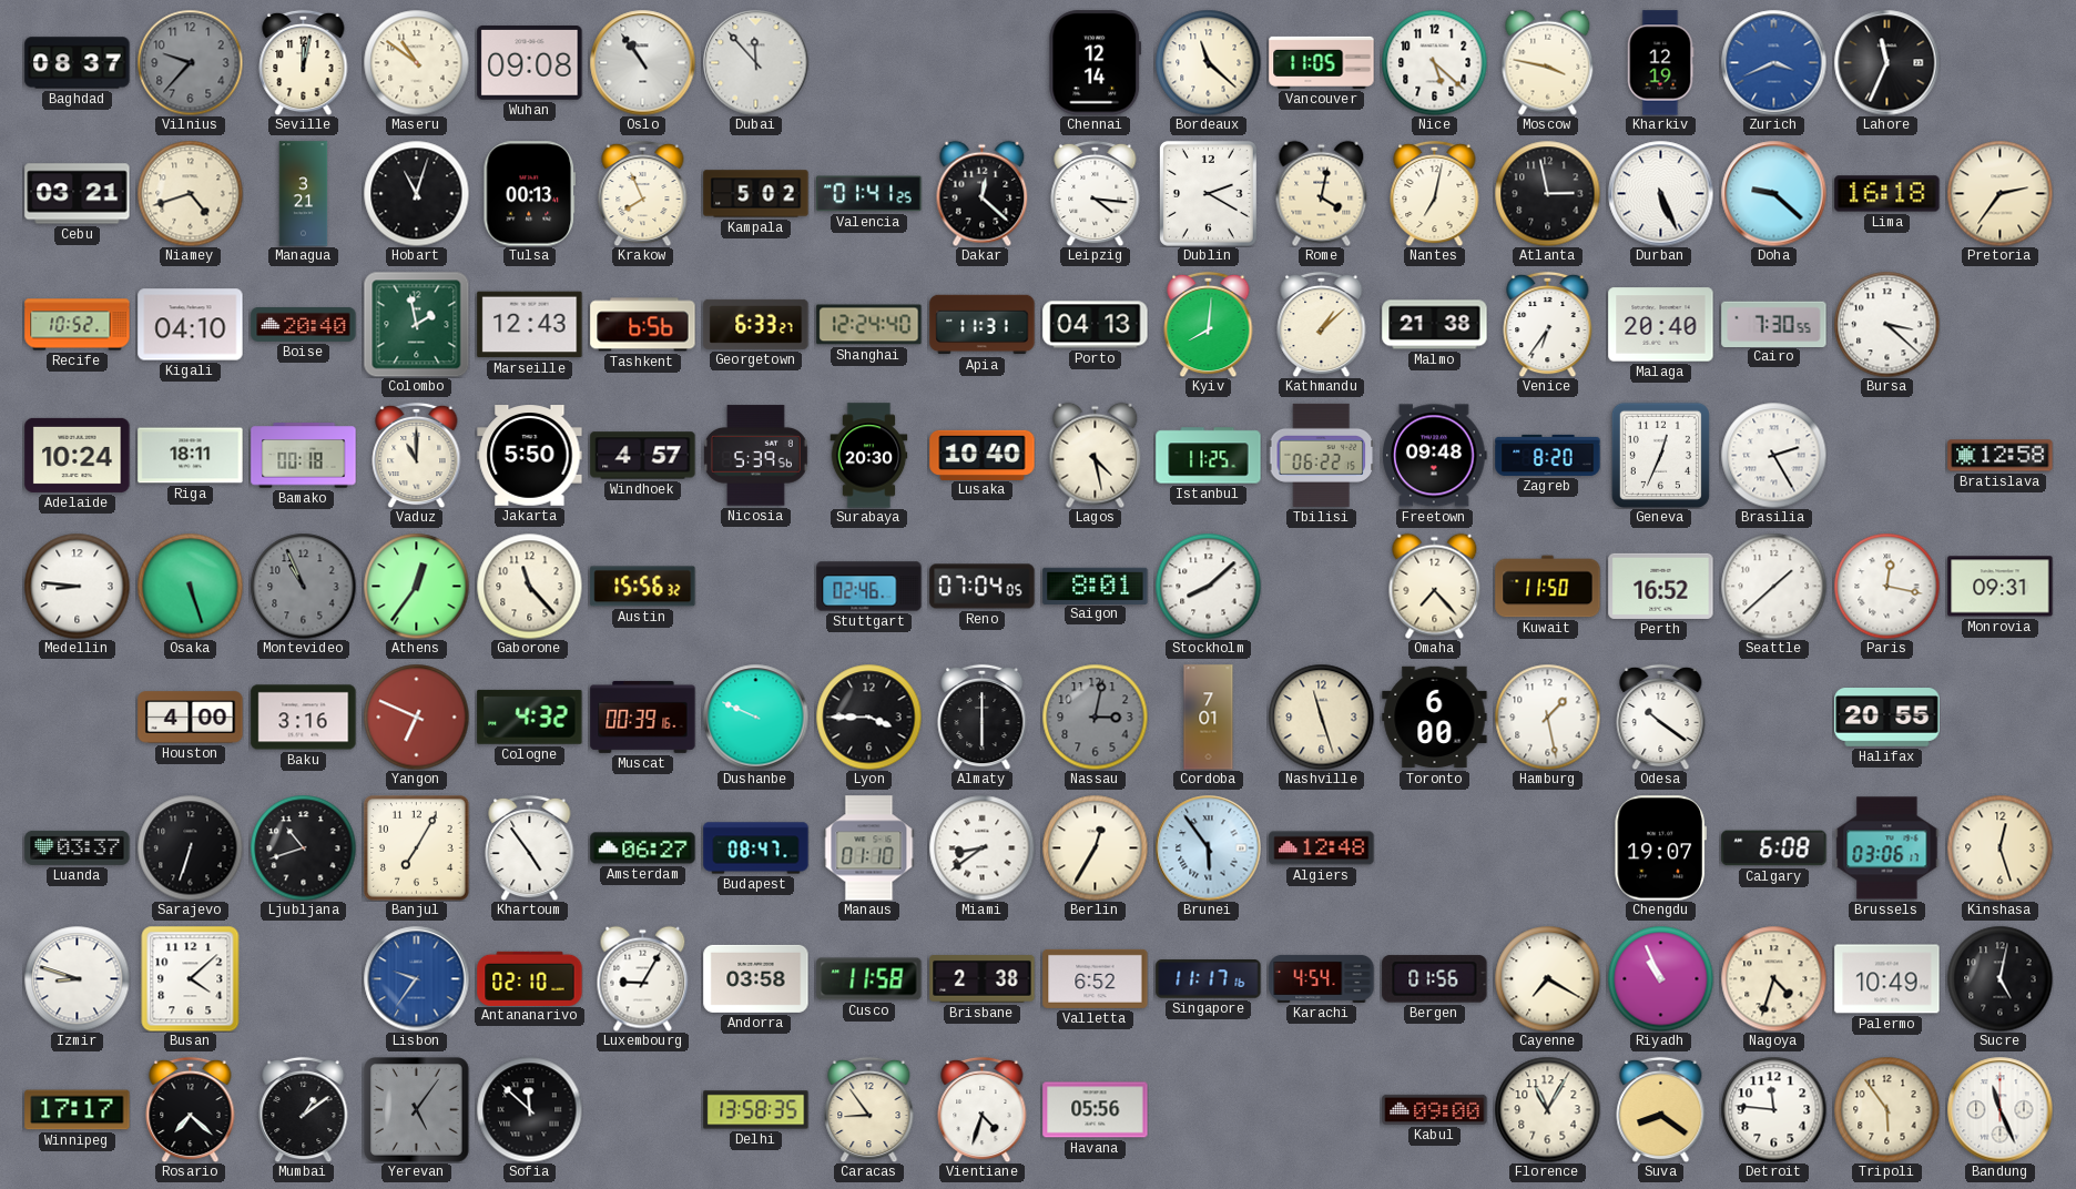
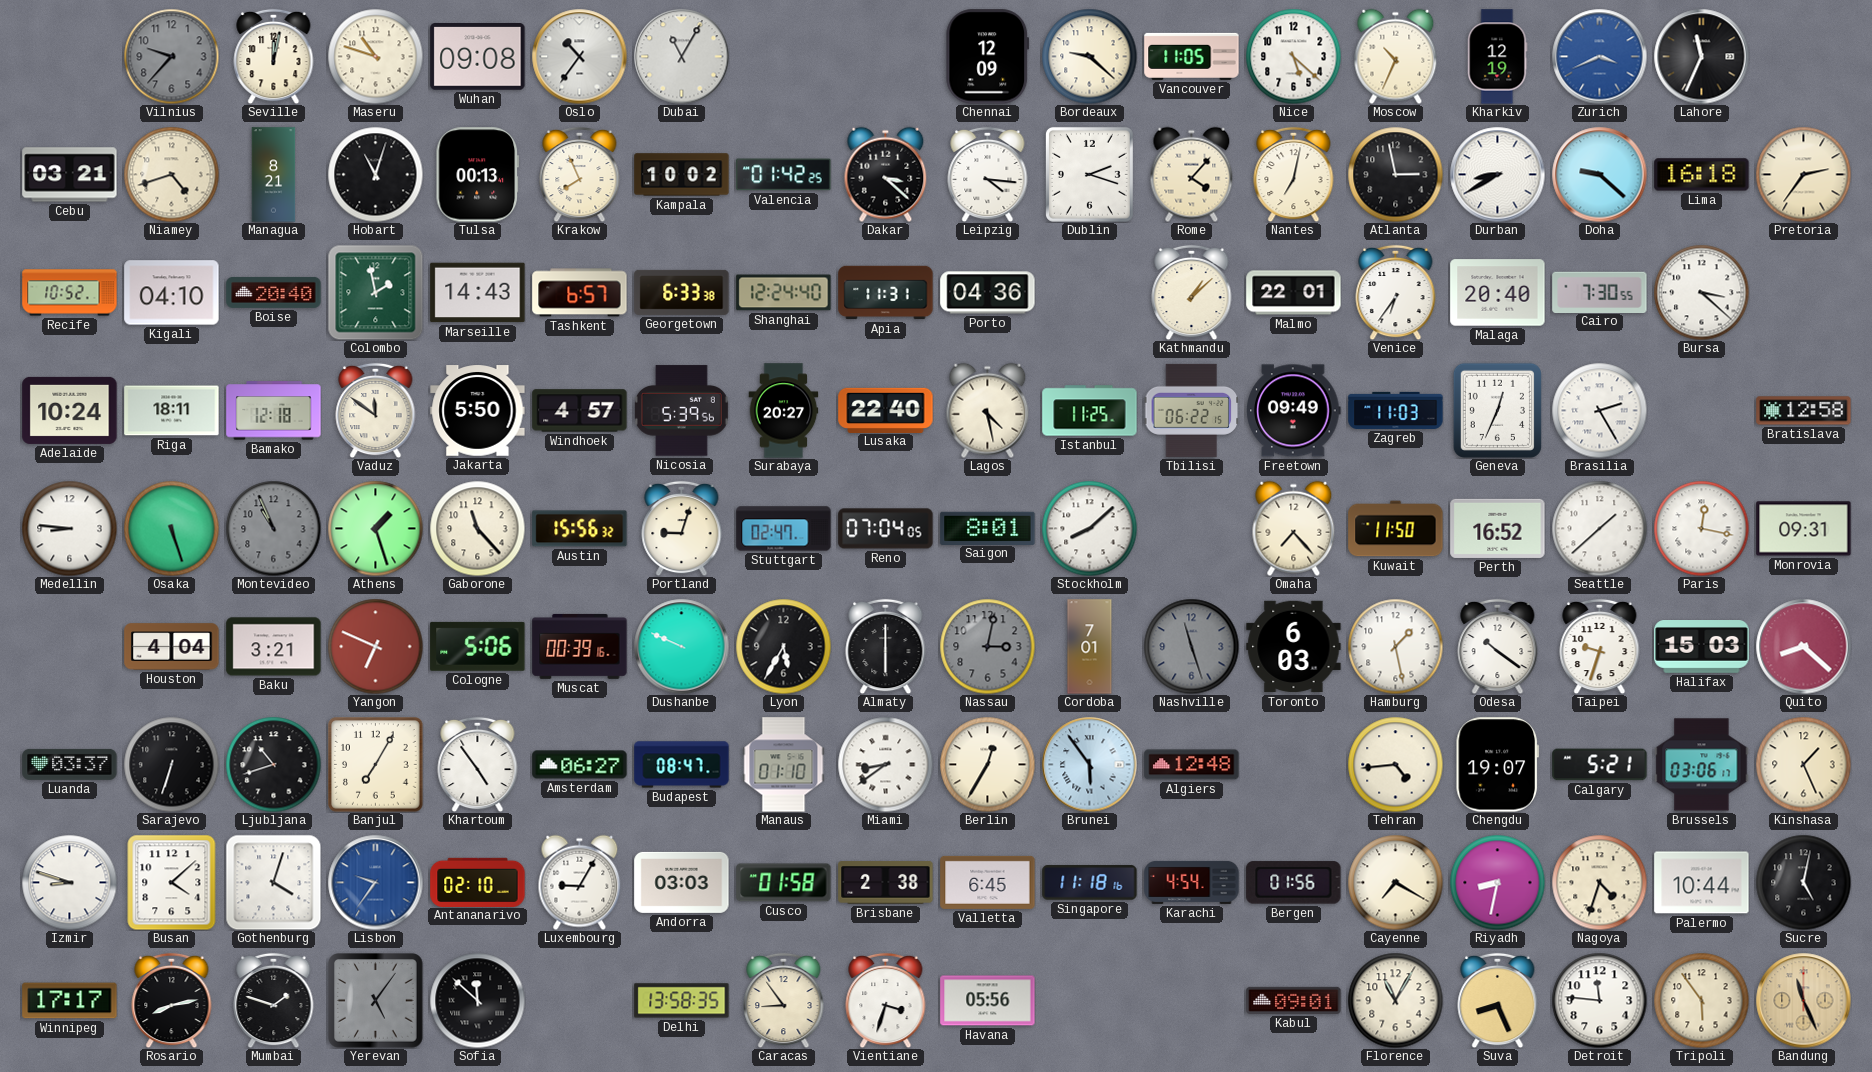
Baghdad: 08:37 -> none (78, 63)
Maseru: 10:51 -> 10:48 (375, 56)
Oslo: 10:54 -> 10:36 (579, 56)
Dubai: 11:53 -> 11:05 (681, 56)
Chennai: 12:14 -> 12:09 (988, 57)
Bordeaux: 11:22 -> 9:22 (1089, 56)
Moscow: 3:47 -> 10:34 (1396, 56)
Managua: 3:21 -> 8:21 (274, 175)
Kampala: 5:02 -> 10:02 (682, 175)
Valencia: 01:41 -> 01:42 (784, 175)
Dakar: 12:22 -> 3:22 (886, 174)
Dublin: 2:20 -> 2:18 (1089, 174)
Rome: 4:02 -> 4:07 (1192, 174)
Durban: 5:26 -> 8:40 (1497, 174)
Marseille: 12:43 -> 14:43 (478, 293)
Tashkent: 6:56 -> 6:57 (580, 293)
Georgetown: 6:33:27 -> 6:33:38 (682, 292)
Porto: 04:13 -> 04:36 (988, 293)
Kyiv: 8:01 -> none (1209, 324)
Malmo: 21:38 -> 22:01 (1294, 293)
Bamako: 00:18 -> 12:18 (274, 411)
Vaduz: 11:00 -> 11:51 (376, 410)
Surabaya: 20:30 -> 20:27 (784, 411)
Lusaka: 10:40 -> 22:40 (886, 410)
Freetown: 09:48 -> 09:49 (1294, 411)
Zagreb: 8:20 -> 11:03 (1396, 410)
Athens: 12:36 -> 1:27 (375, 528)
Portland: none -> 9:03 (682, 528)
Stuttgart: 02:46 -> 02:47 (784, 529)
Houston: 4:00 -> 4:04 (172, 647)
Baku: 3:16 -> 3:21 (274, 647)
Cologne: 4:32 -> 5:06 (478, 646)
Lyon: 3:45 -> 5:35 (783, 646)
Nashville dial: cream -> grey (1191, 646)
Toronto: 6:00 -> 6:03 (1294, 647)
Taipei: none -> 9:33 (1600, 646)
Halifax: 20:55 -> 15:03 (1702, 647)
Quito: none -> 8:22 (1803, 646)
Tehran: none -> 4:44 (1395, 764)
Calgary: 6:08 -> 5:21 (1600, 765)
Kinshasa: 12:27 -> 1:26 (1803, 764)
Gothenburg: none -> 4:03 (273, 882)
Andorra: 03:58 -> 03:03 (682, 882)
Cusco: 11:58 -> 01:58 (784, 883)
Valletta: 6:52 -> 6:45 (988, 882)
Singapore: 11:17 -> 11:18 (1090, 883)
Riyadh: 10:56 -> 8:32 (1497, 882)
Palermo: 10:49 -> 10:44 (1702, 883)
Rosario: 7:22 -> 8:13 (172, 1000)
Mumbai: 1:09 -> 1:48 (274, 1000)
Vientiane: 4:33 -> 3:33 (886, 1000)
Kabul: 09:00 -> 09:01 (1294, 1000)
Suva: 8:21 -> 8:26 (1498, 1000)
Bandung dial: white -> champagne (1803, 1000)
